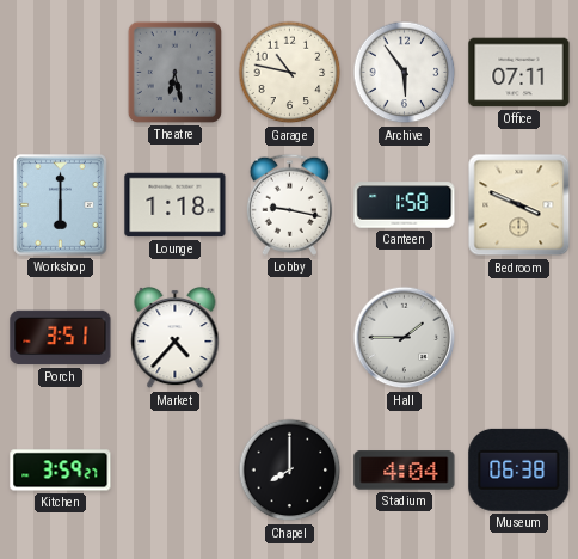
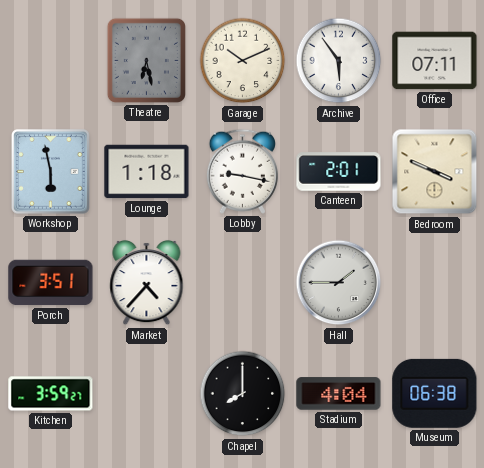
Garage: 10:47 -> 10:11 (243, 61)
Workshop: 6:00 -> 5:58 (51, 172)
Canteen: 1:58 -> 2:01 (339, 172)
